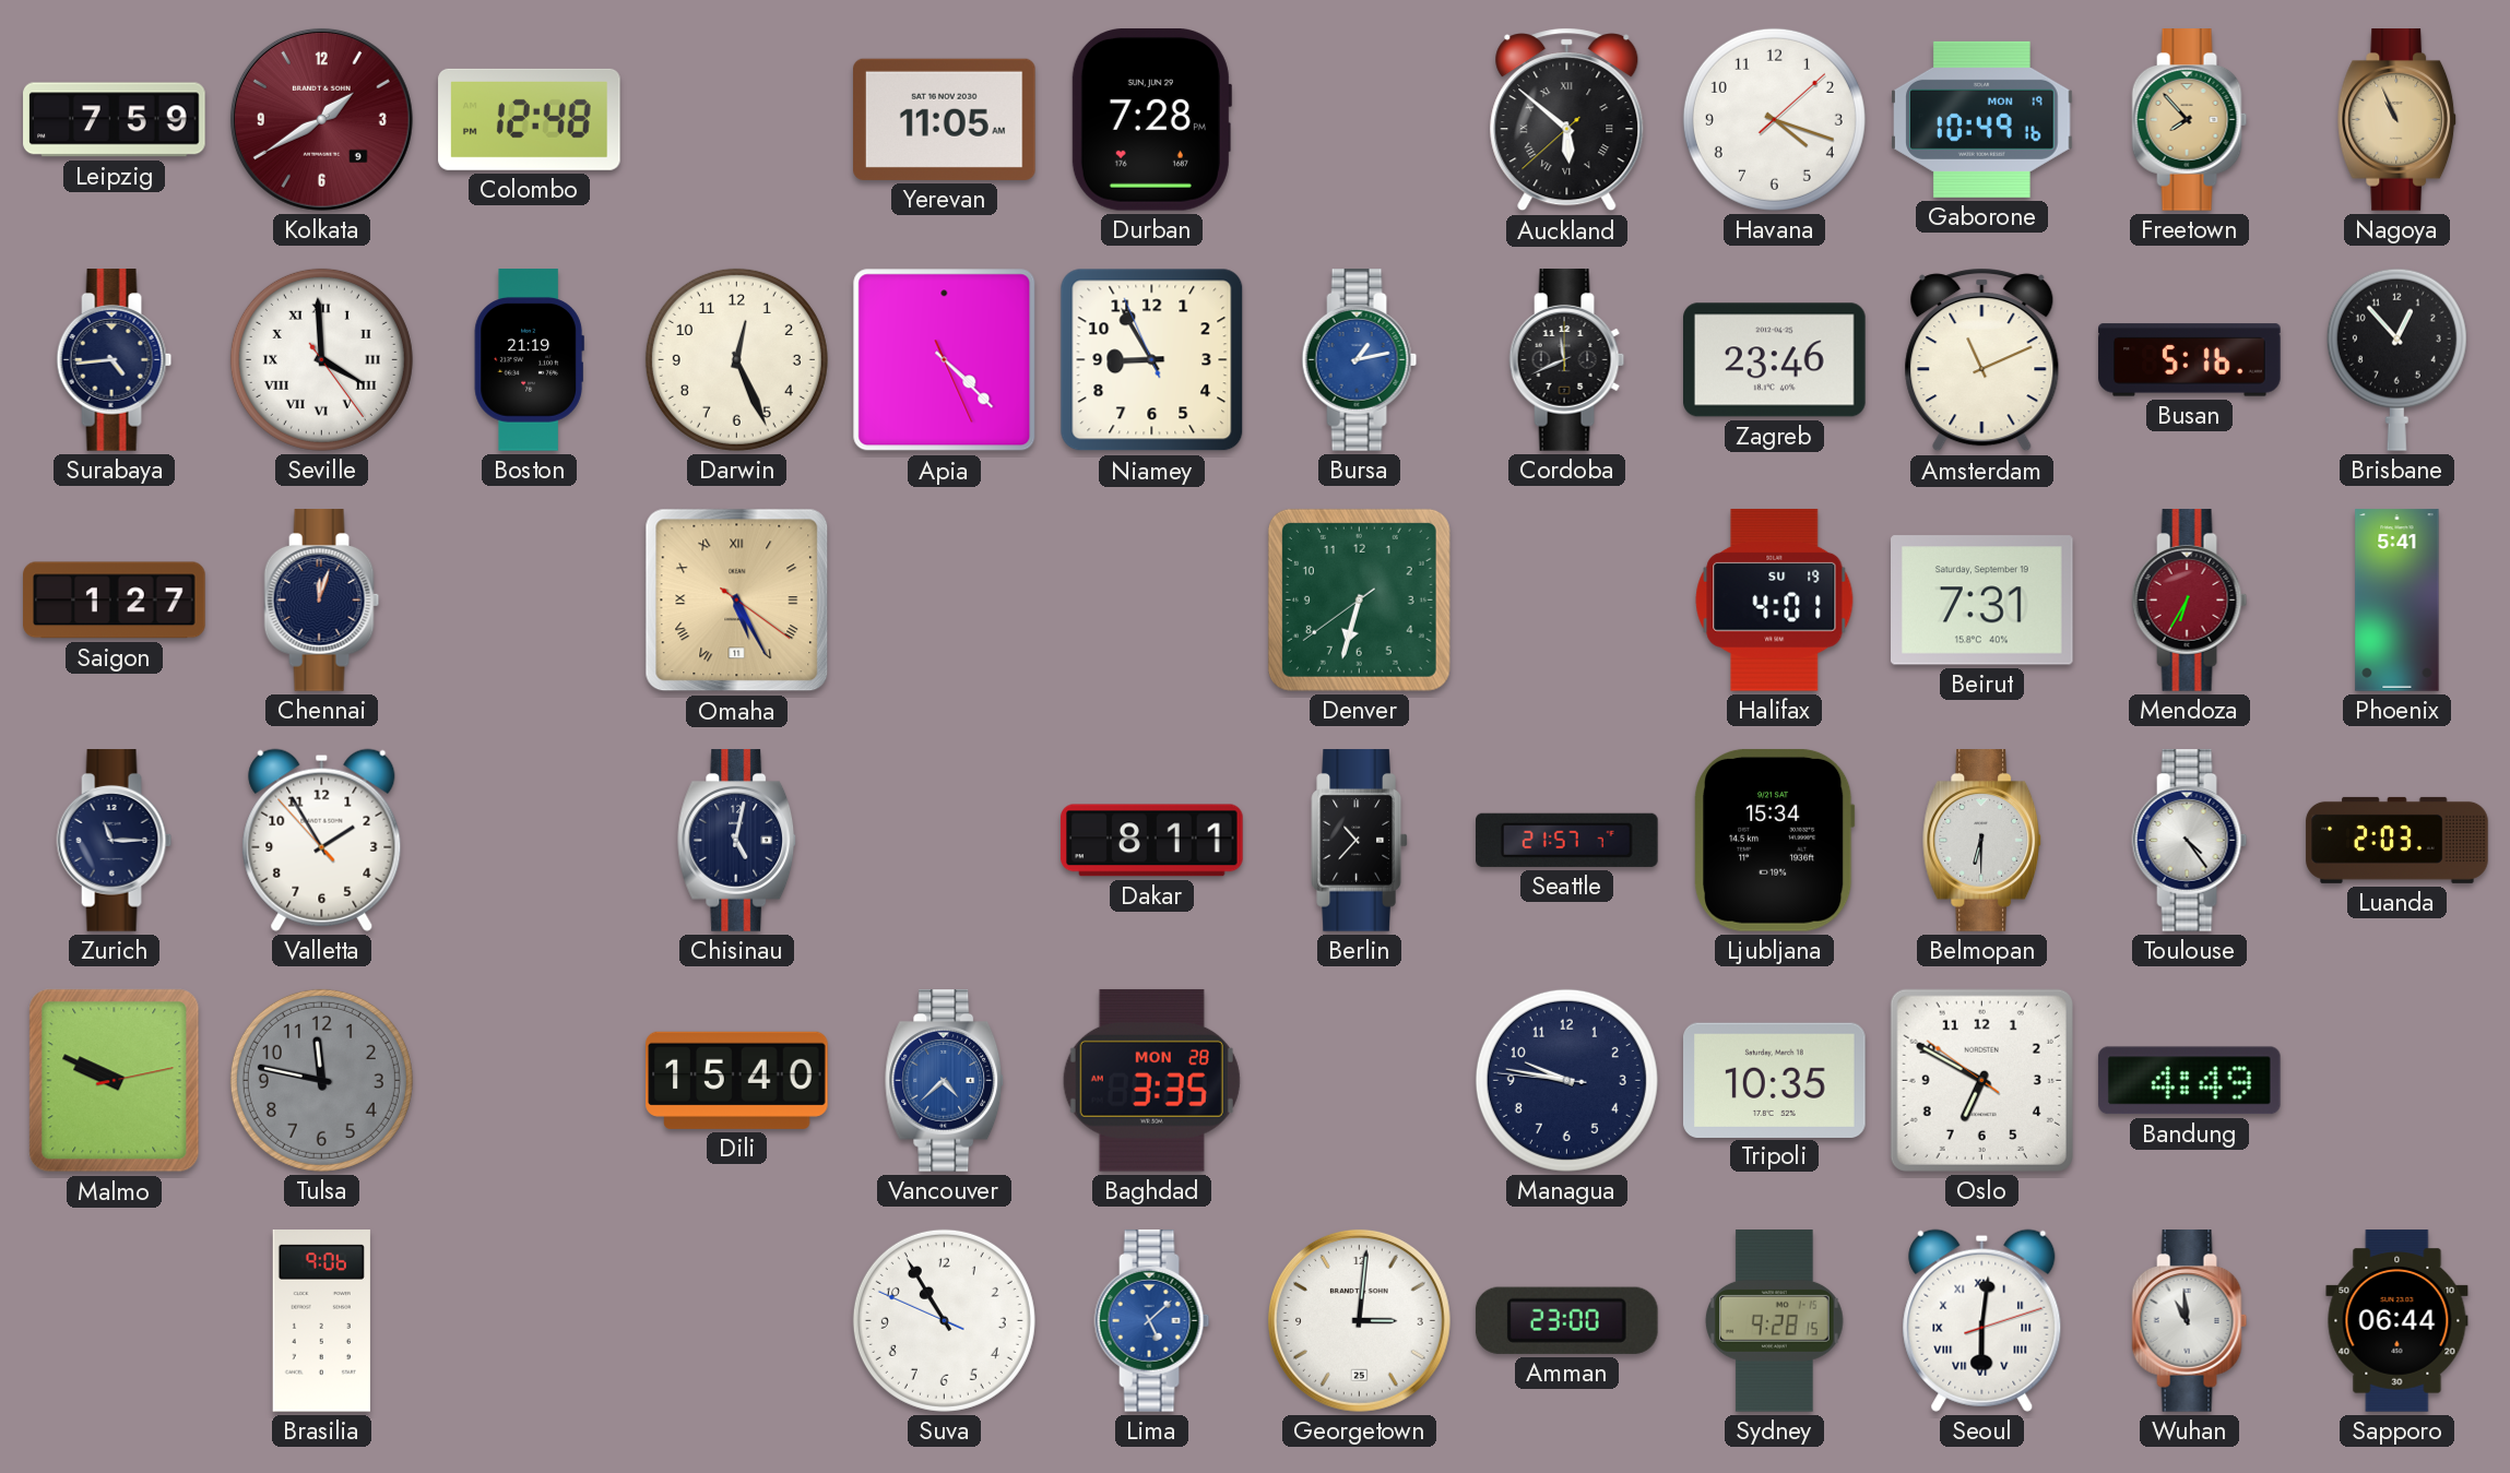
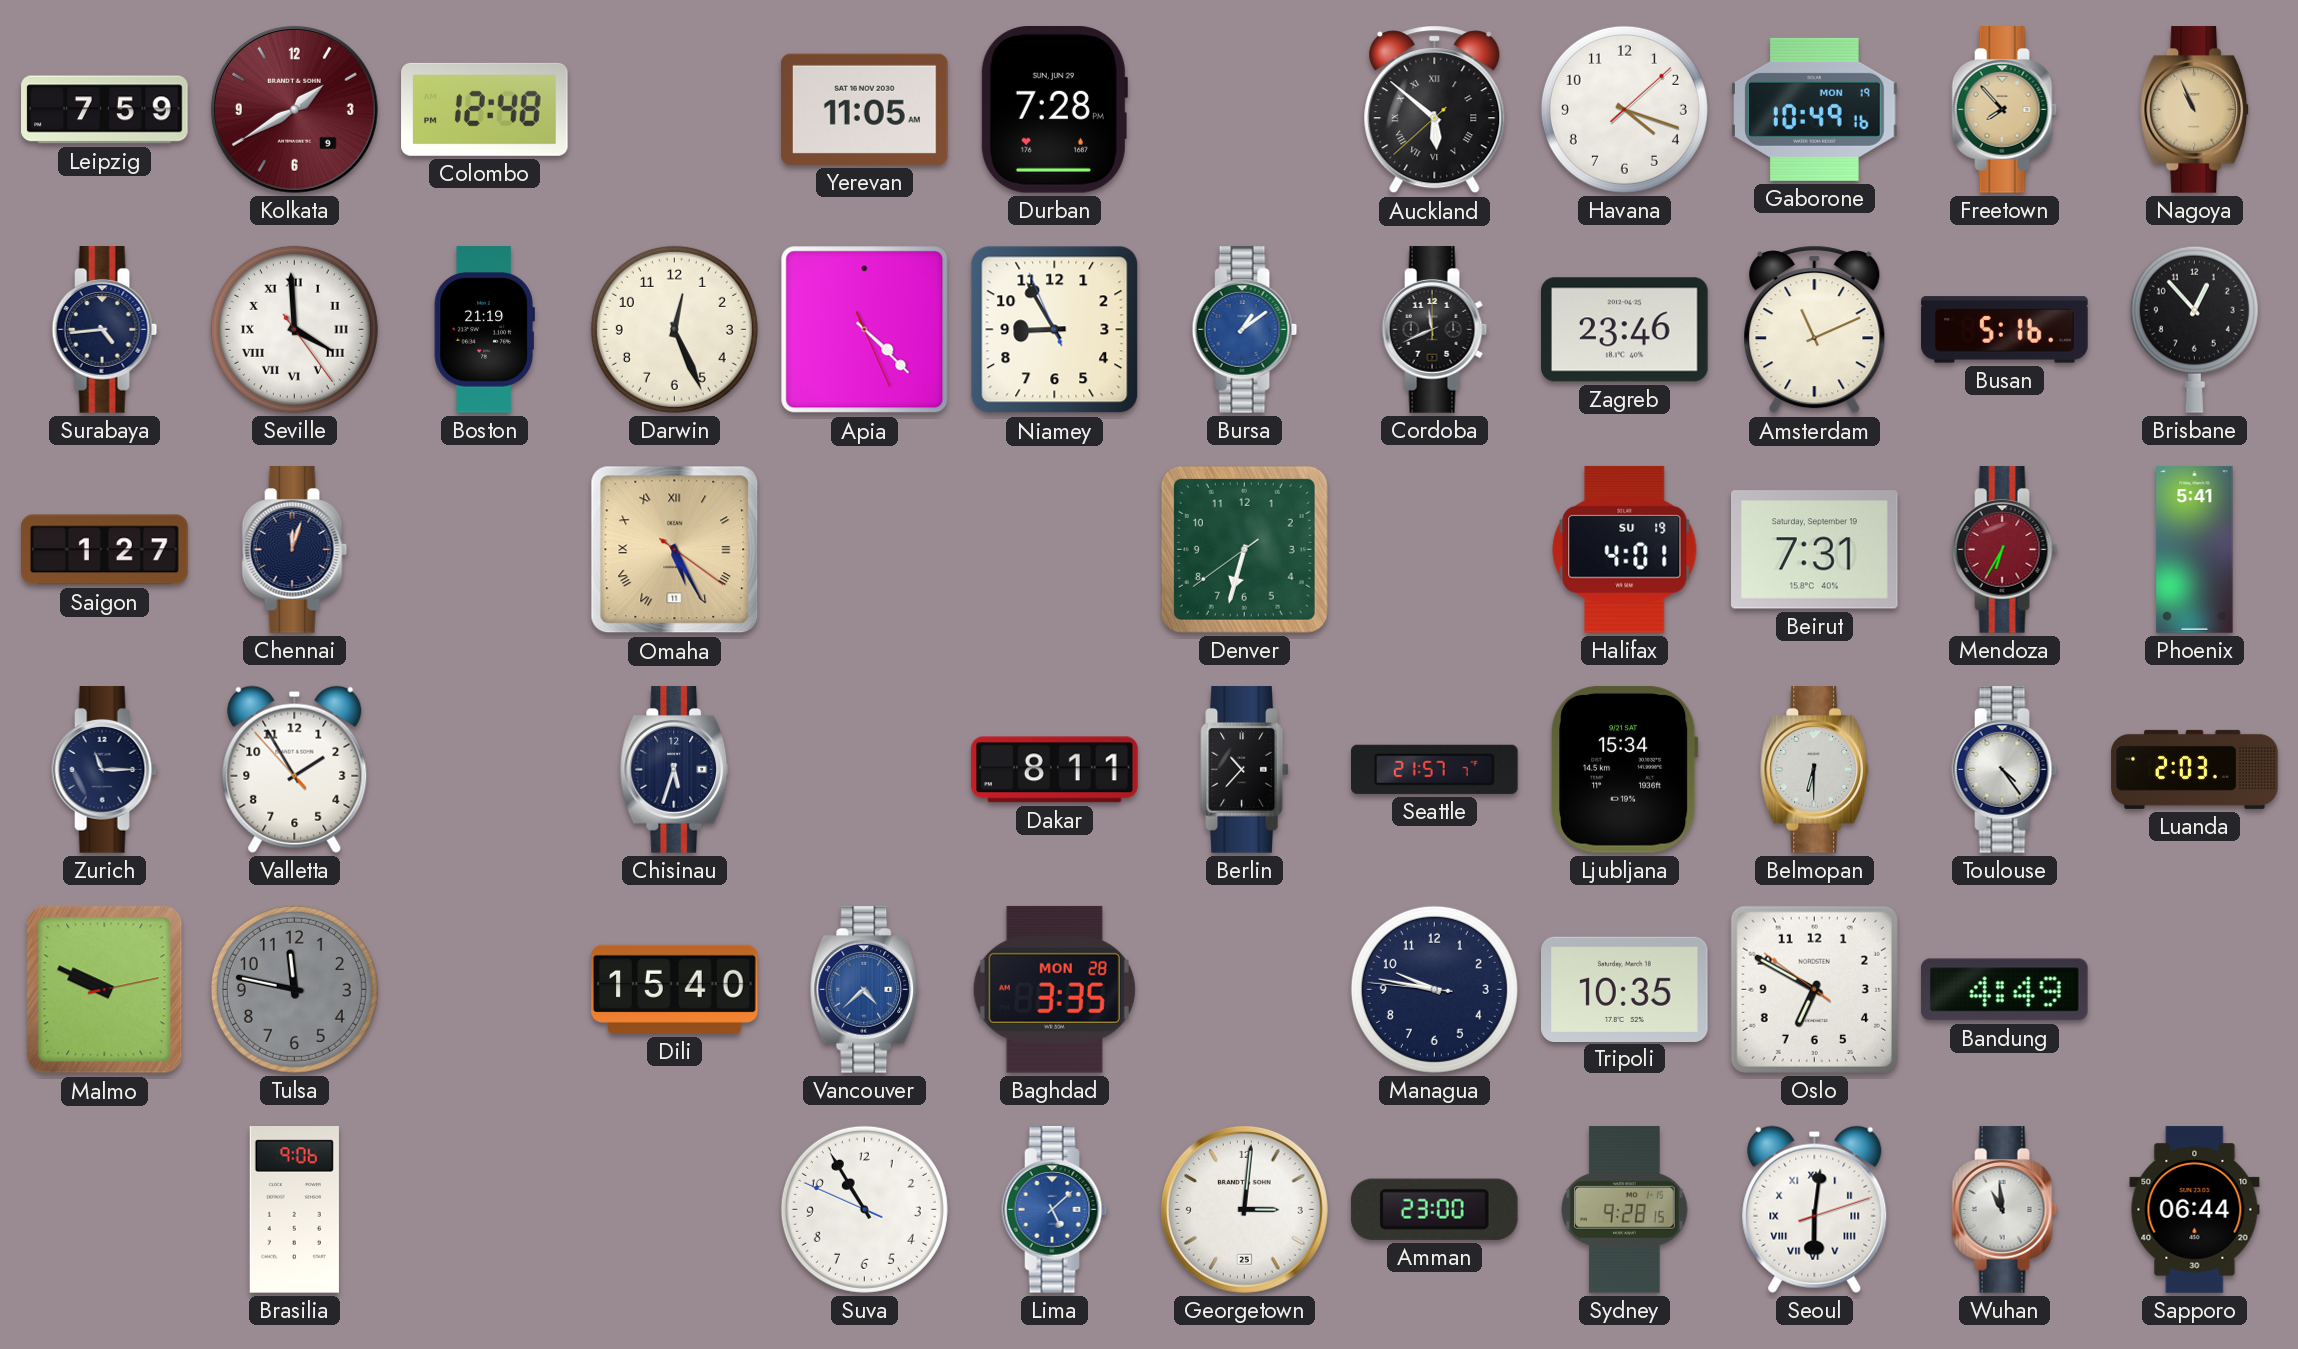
Bursa: 1:13 -> 1:09 (1245, 330)
Chisinau: 5:02 -> 5:33 (675, 770)
